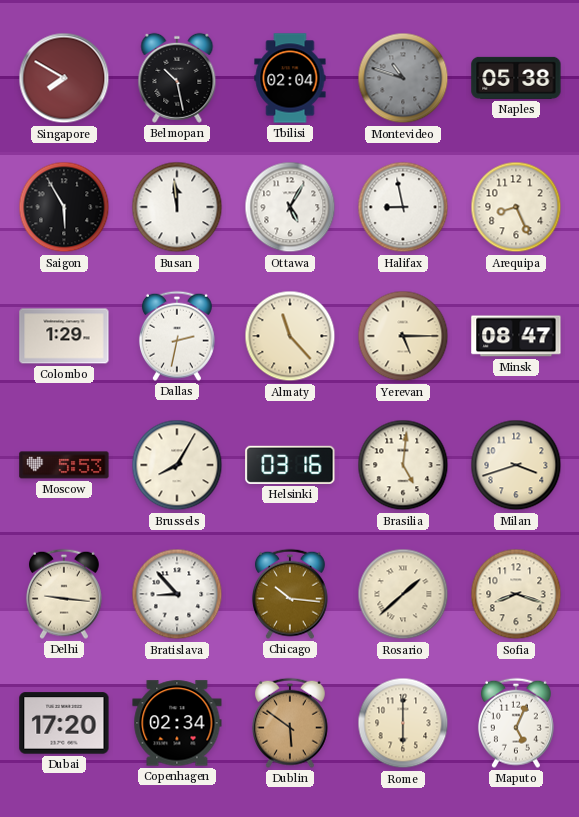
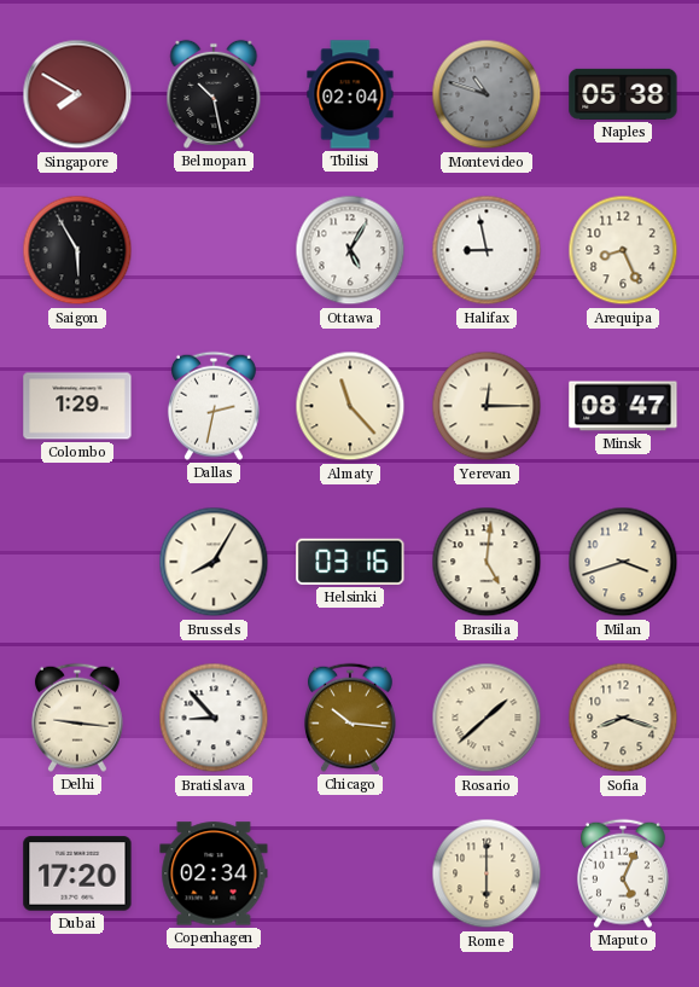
Busan: 11:59 -> none (177, 207)
Yerevan: 5:15 -> 12:15 (487, 406)
Moscow: 5:53 -> none (64, 465)
Dublin: 5:51 -> none (290, 723)
